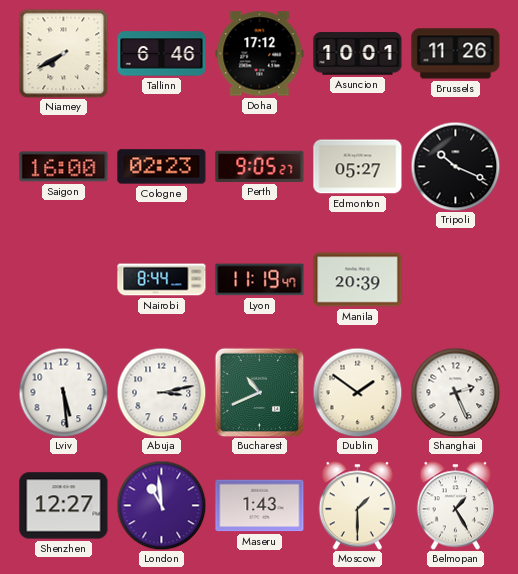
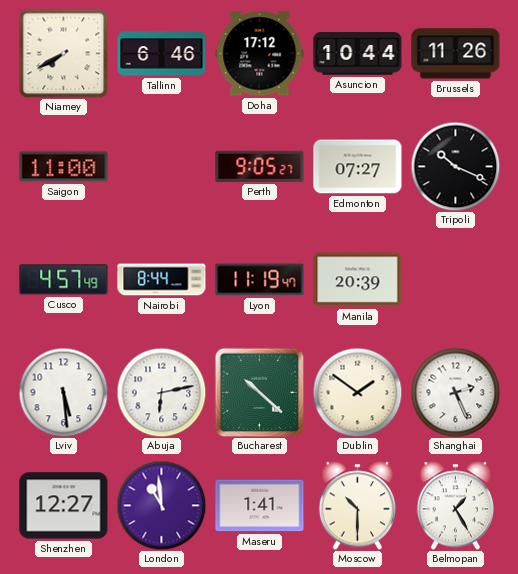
Asuncion: 10:01 -> 10:44 (358, 54)
Saigon: 16:00 -> 11:00 (64, 167)
Cologne: 02:23 -> none (162, 167)
Edmonton: 05:27 -> 07:27 (358, 167)
Cusco: none -> 4:57 (64, 280)
Abuja: 3:13 -> 6:13 (161, 392)
Bucharest: 10:41 -> 10:22 (259, 392)
Maseru: 1:43 -> 1:41 (260, 506)
Moscow: 1:30 -> 10:30 (358, 506)
